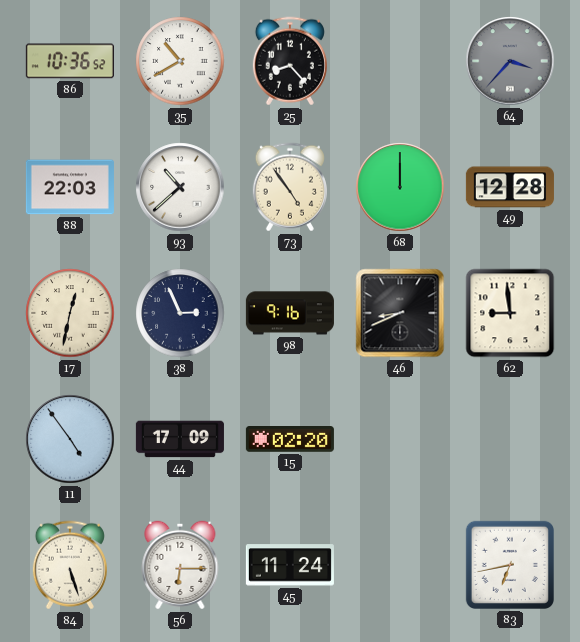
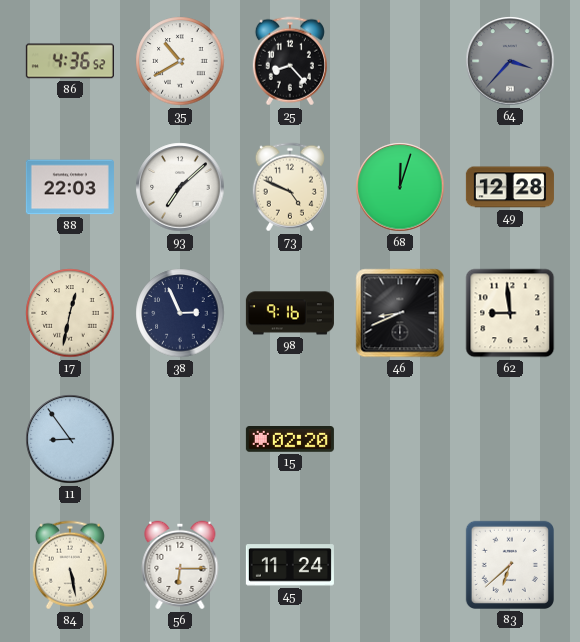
86: 10:36 -> 4:36 (70, 61)
93: 10:38 -> 7:08 (180, 187)
73: 4:54 -> 4:49 (290, 187)
68: 12:00 -> 12:03 (400, 187)
11: 4:54 -> 8:54 (70, 439)
44: 17:09 -> none (180, 439)
84: 5:27 -> 5:28 (70, 565)
83: 6:43 -> 6:38 (510, 565)
